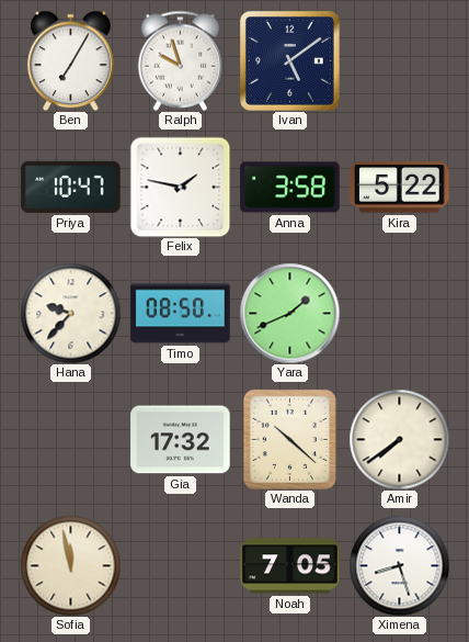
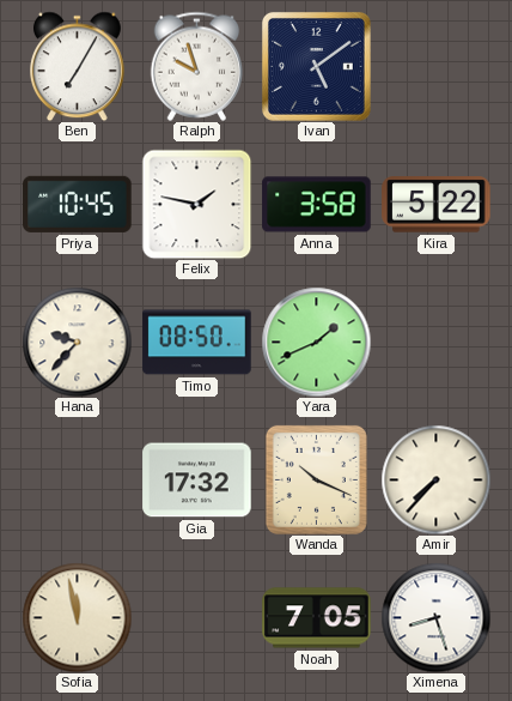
Priya: 10:47 -> 10:45 (78, 204)
Wanda: 10:22 -> 10:19 (316, 479)
Amir: 7:39 -> 7:37 (435, 479)
